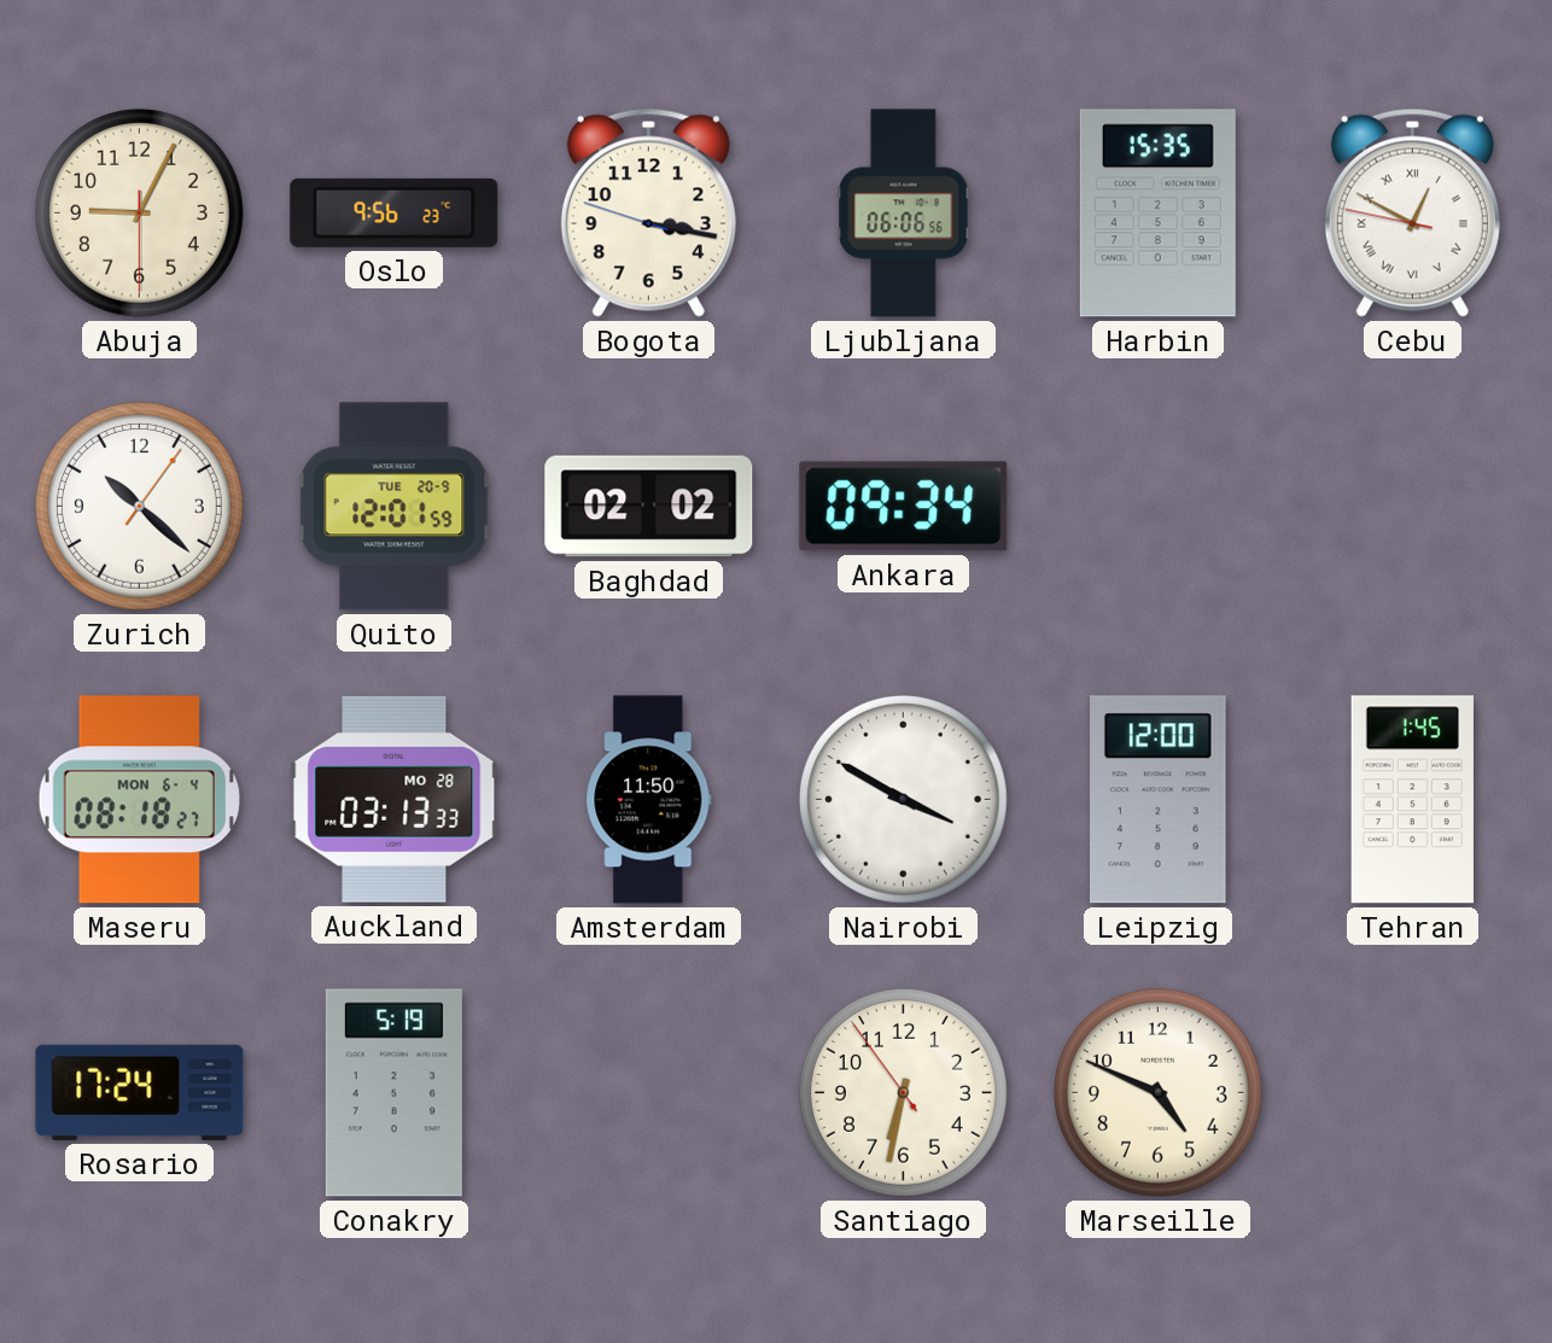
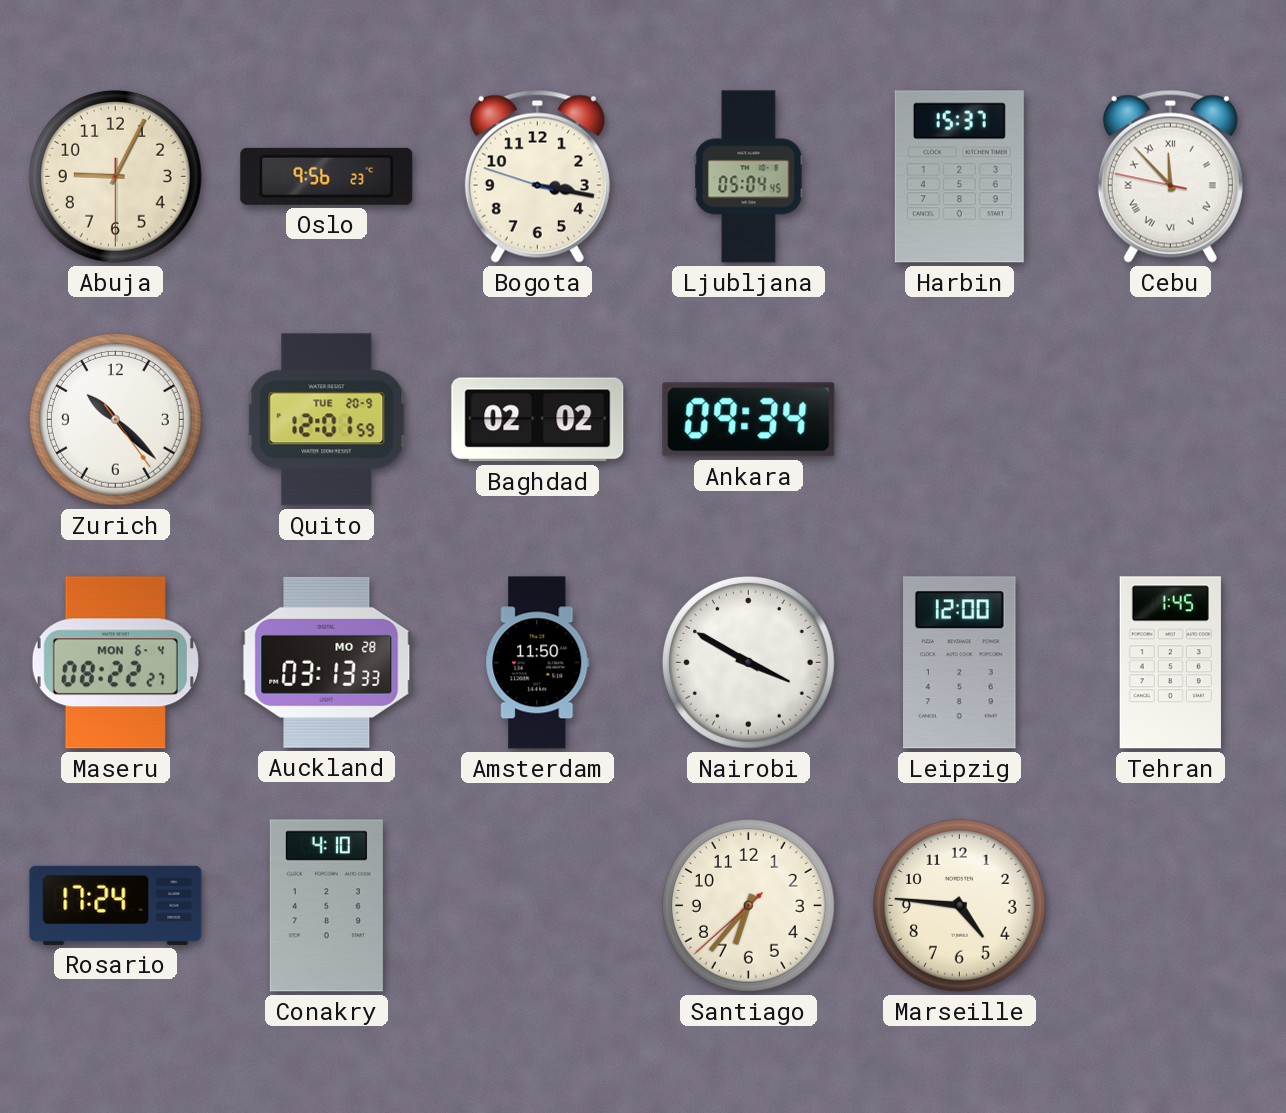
Ljubljana: 06:06 -> 05:04 (749, 177)
Harbin: 15:35 -> 15:37 (959, 177)
Cebu: 12:49 -> 11:52 (1170, 176)
Zurich: 10:22:06 -> 10:22:24 (115, 419)
Maseru: 08:18 -> 08:22 (115, 663)
Conakry: 5:19 -> 4:10 (326, 906)
Santiago: 6:31 -> 6:36 (748, 905)
Marseille: 4:49 -> 4:46 (959, 905)
